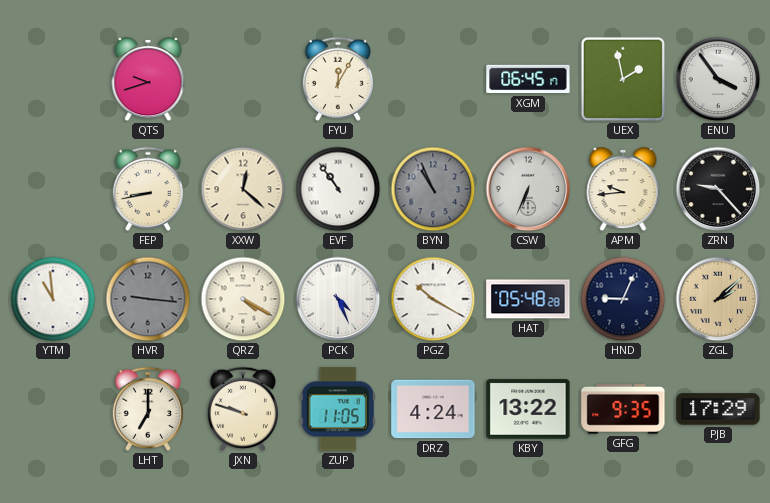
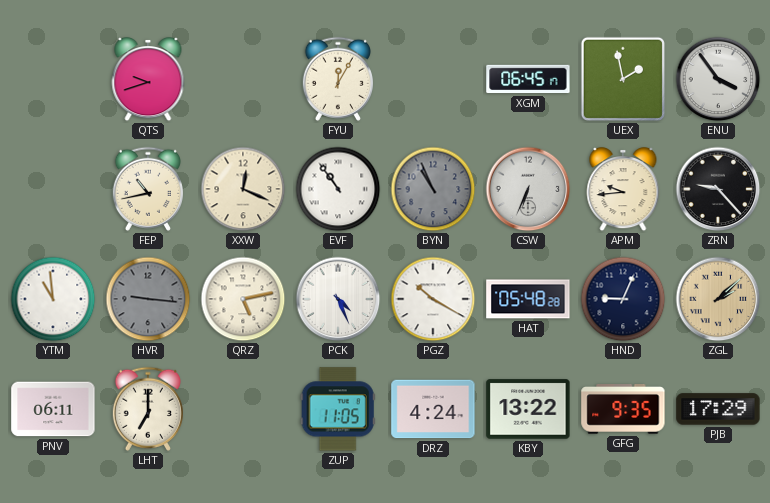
FEP: 8:43 -> 10:43 (148, 189)
XXW: 12:22 -> 12:19 (243, 189)
QRZ: 4:20 -> 5:13 (243, 299)
PNV: none -> 06:11 (53, 409)
JXN: 9:48 -> none (243, 409)
